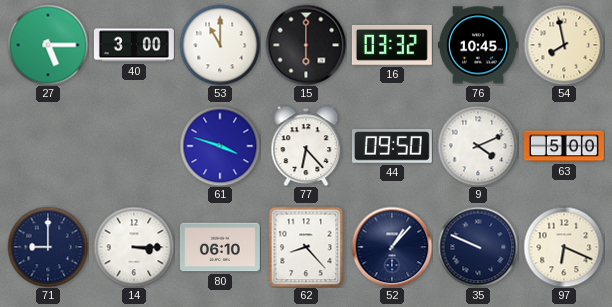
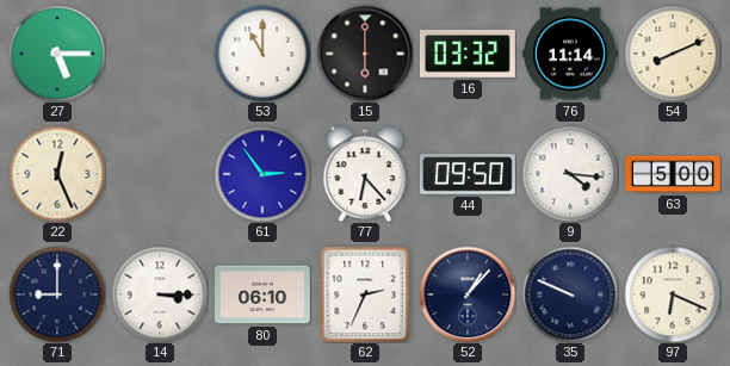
40: 3:00 -> none (134, 45)
76: 10:45 -> 11:14 (570, 54)
54: 7:58 -> 8:11 (673, 54)
22: none -> 12:26 (57, 174)
61: 3:48 -> 2:54 (262, 174)
9: 4:11 -> 4:16 (570, 174)
62: 8:23 -> 2:34 (365, 294)
